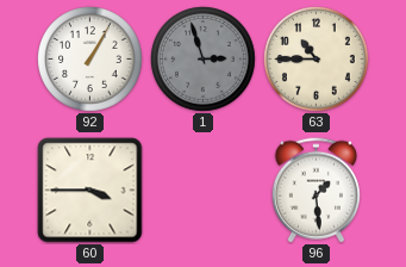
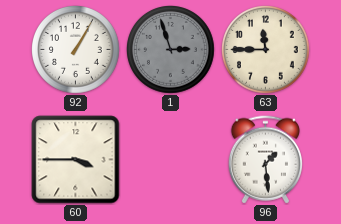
63: 10:45 -> 11:45 (266, 50)
